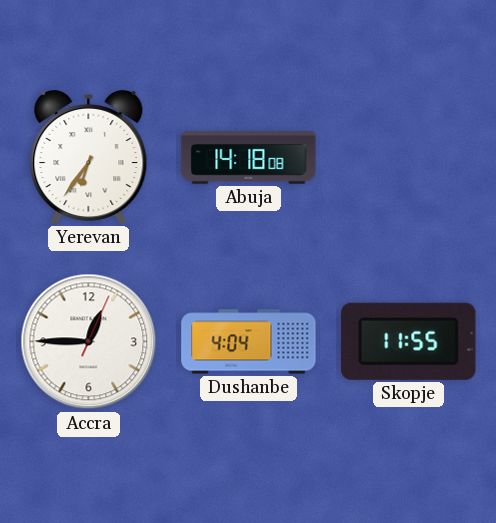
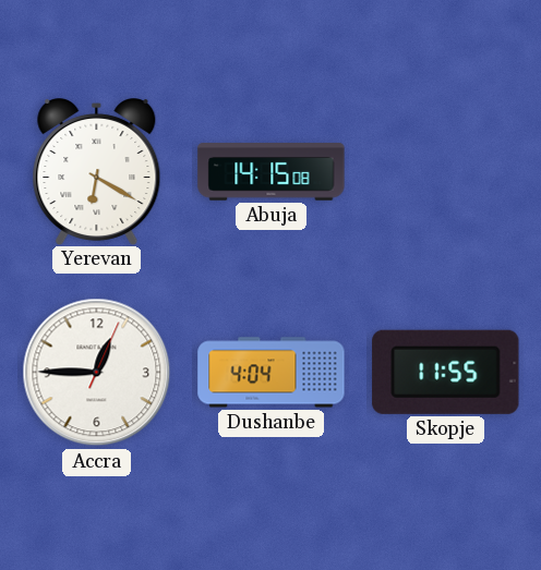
Yerevan: 6:36 -> 6:20 (97, 172)
Abuja: 14:18 -> 14:15 (272, 172)
